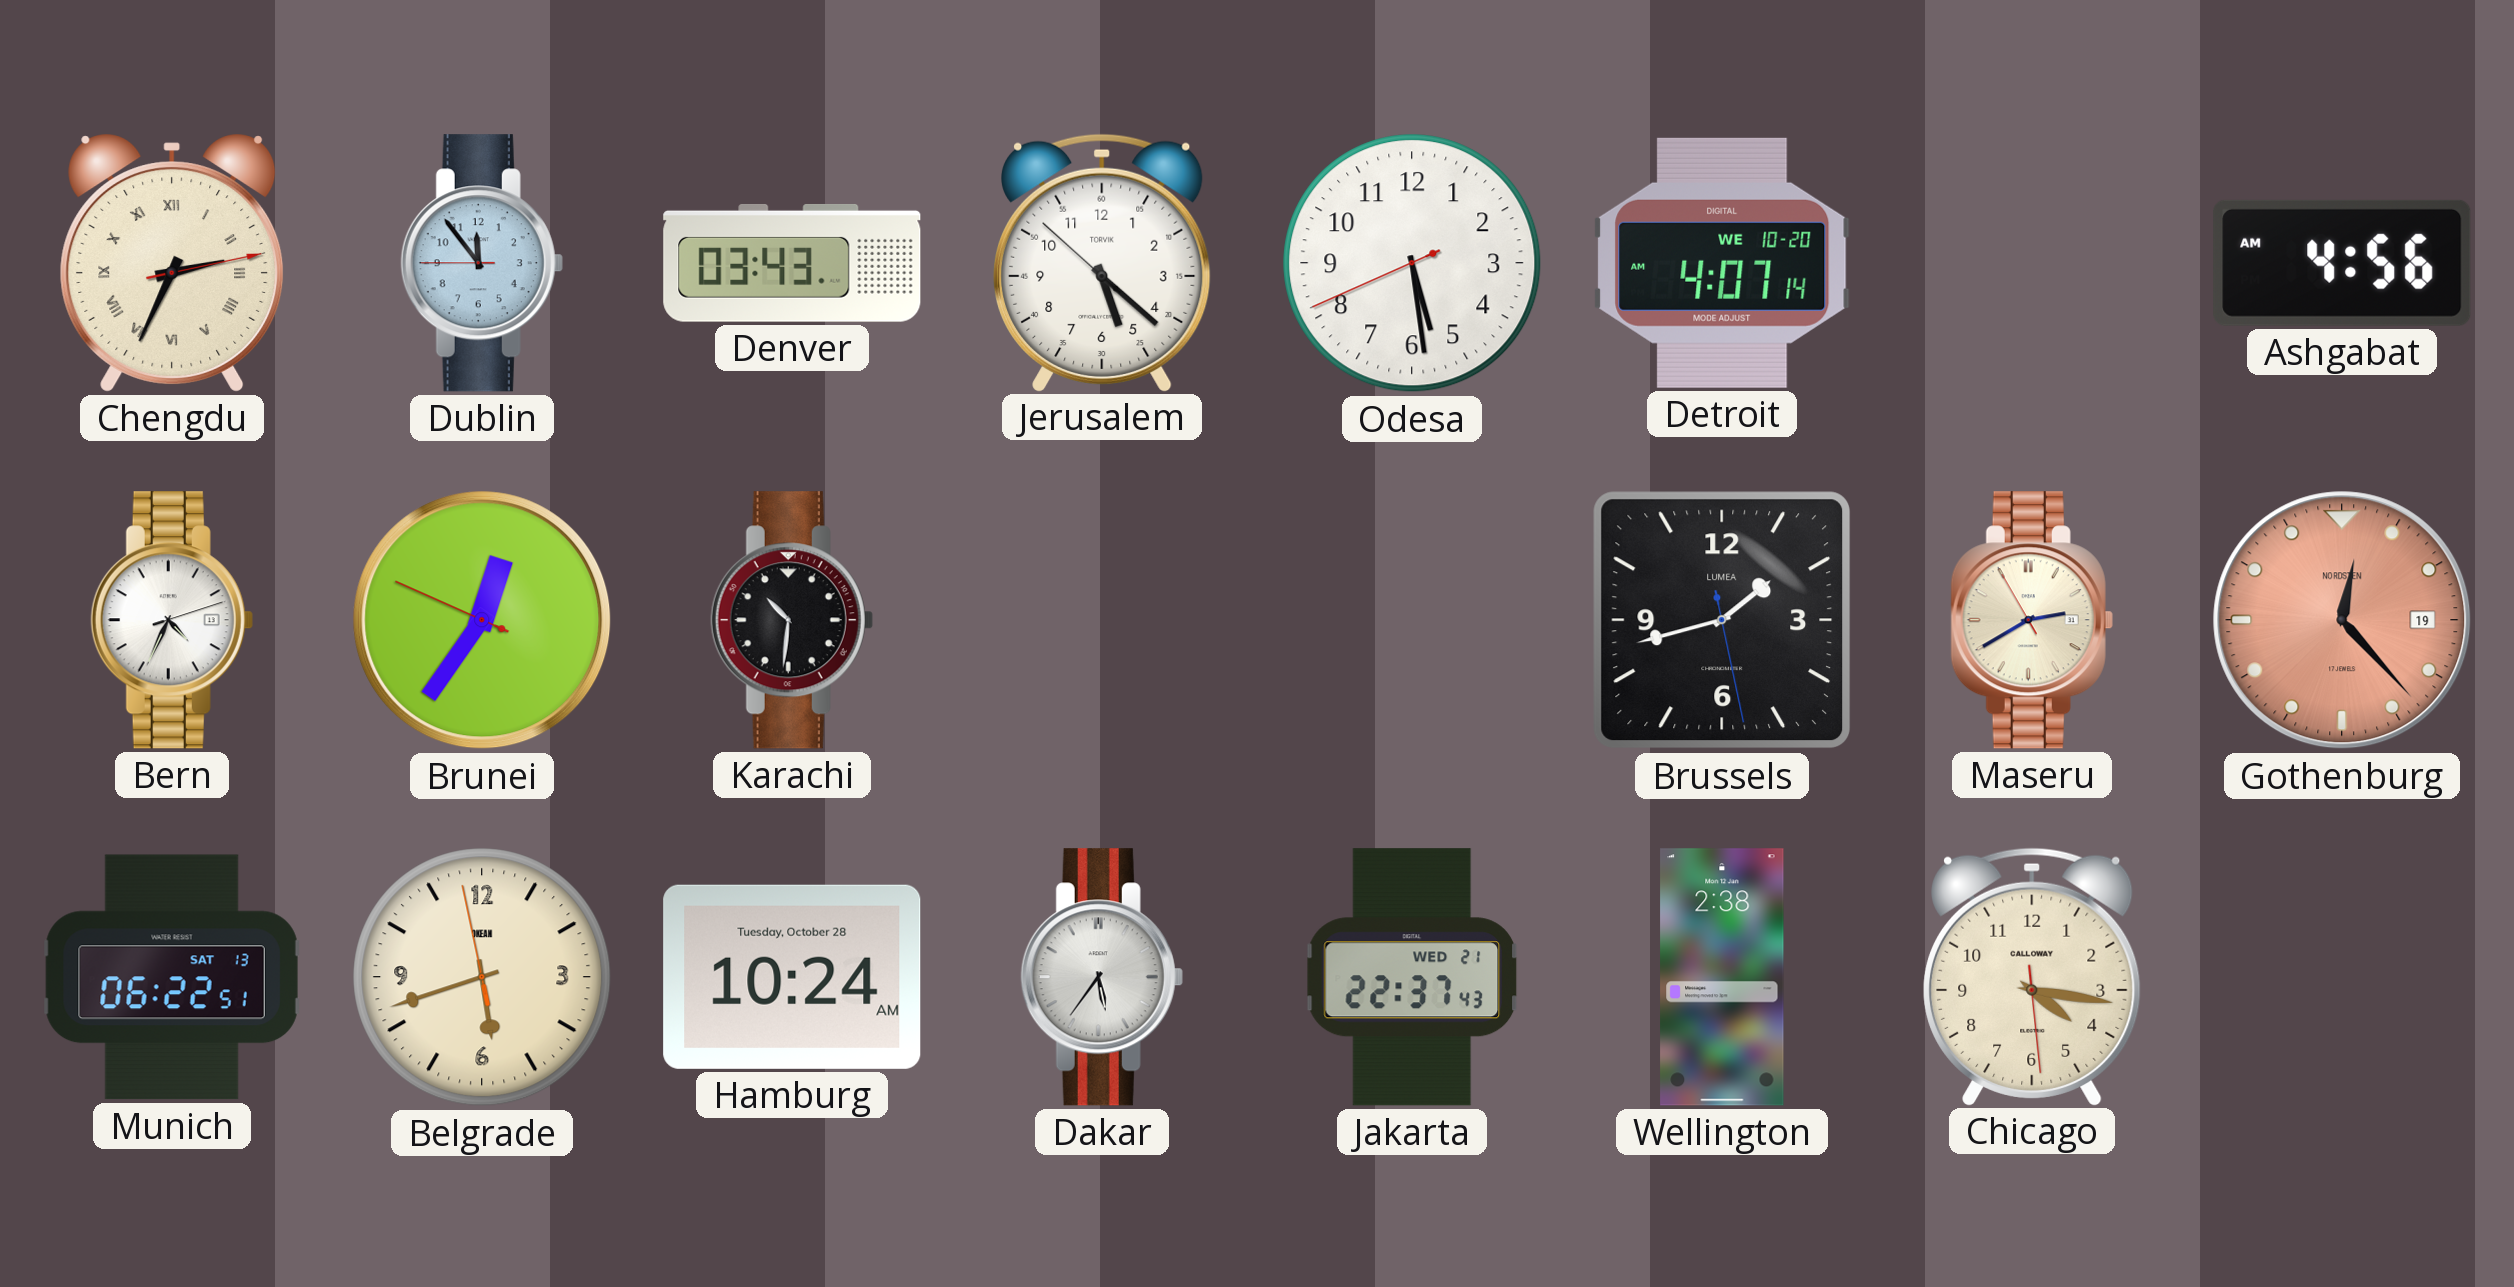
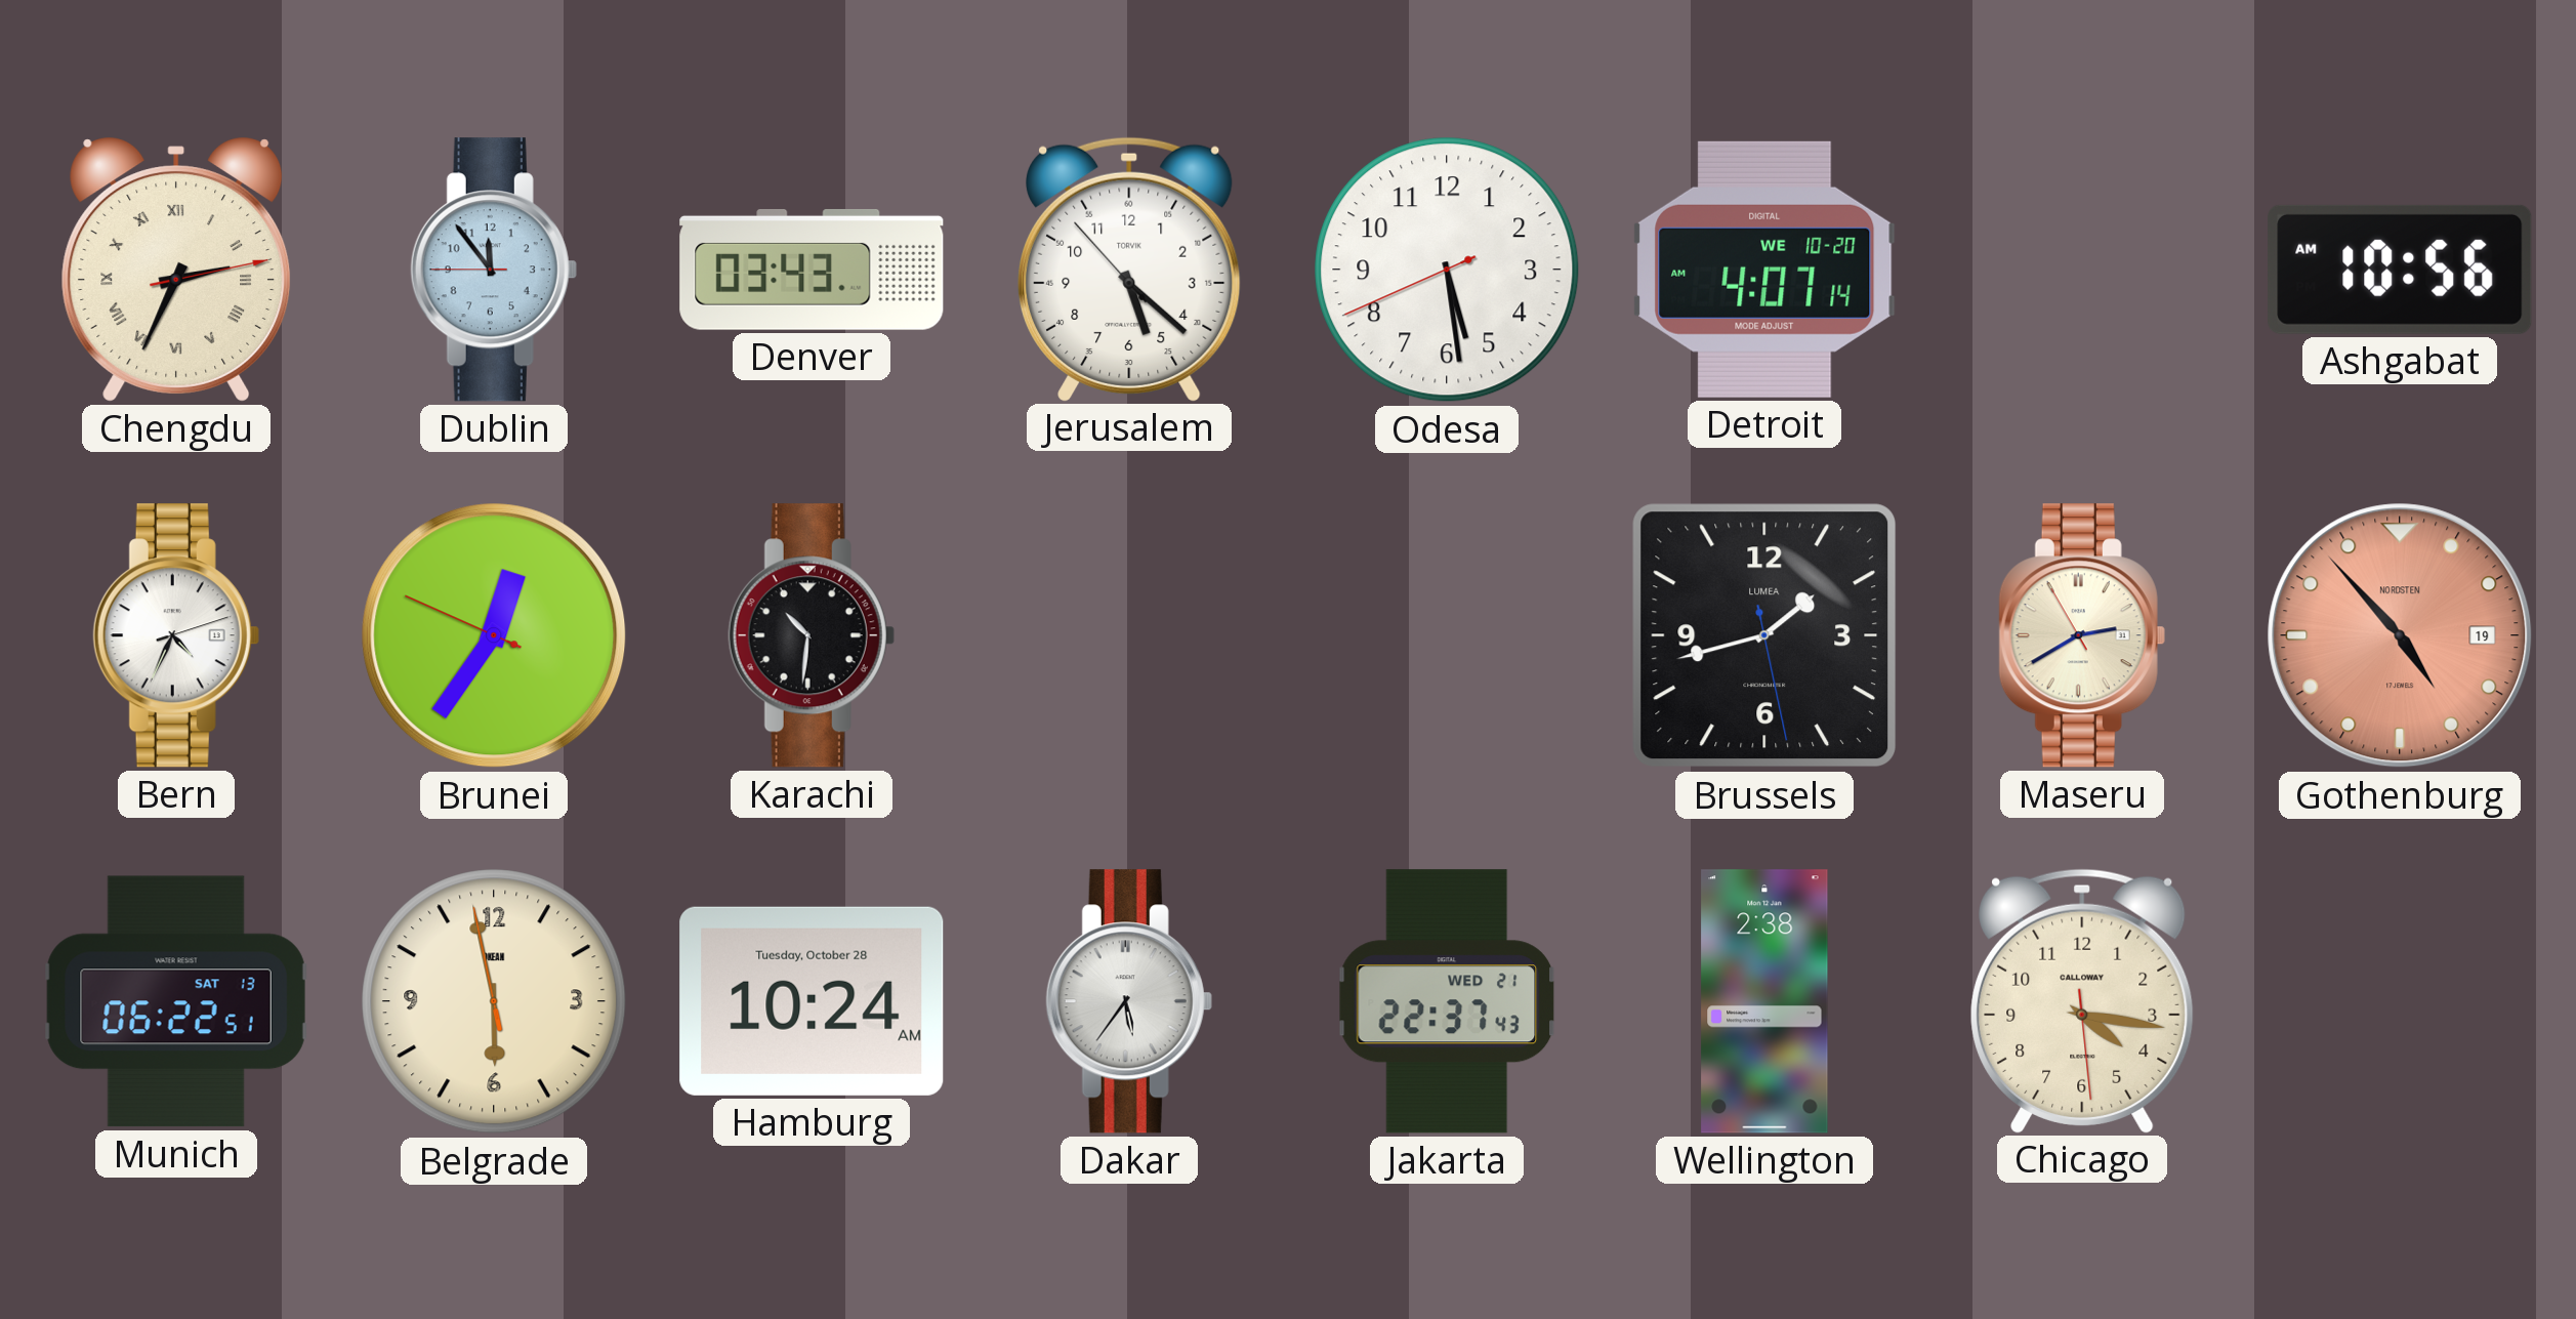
Jerusalem: 5:21:52 -> 5:21:53 (1130, 269)
Ashgabat: 4:56 -> 10:56 (2400, 270)
Gothenburg: 12:23 -> 4:53 (2400, 635)
Belgrade: 5:41 -> 5:57 (494, 1001)
